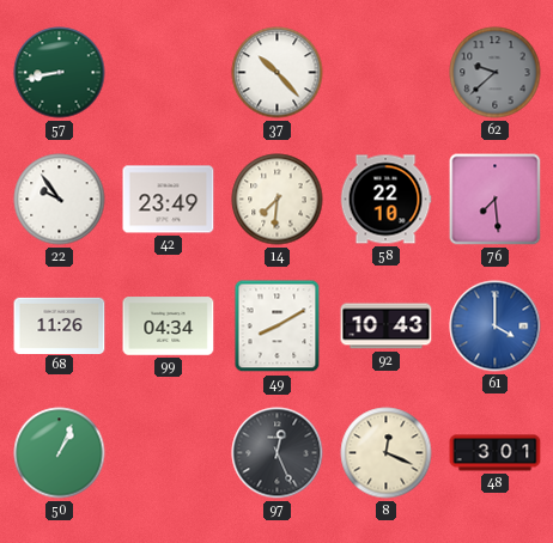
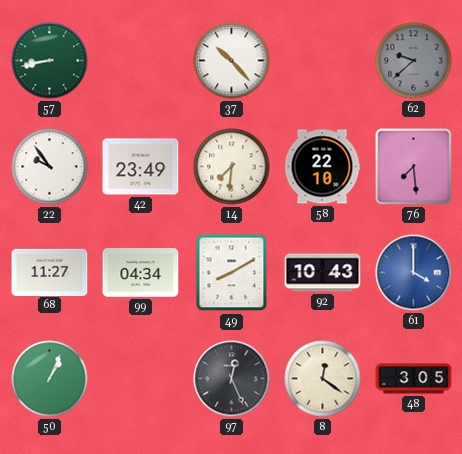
68: 11:26 -> 11:27 (50, 272)
8: 12:19 -> 12:21 (323, 379)
48: 3:01 -> 3:05 (414, 379)
